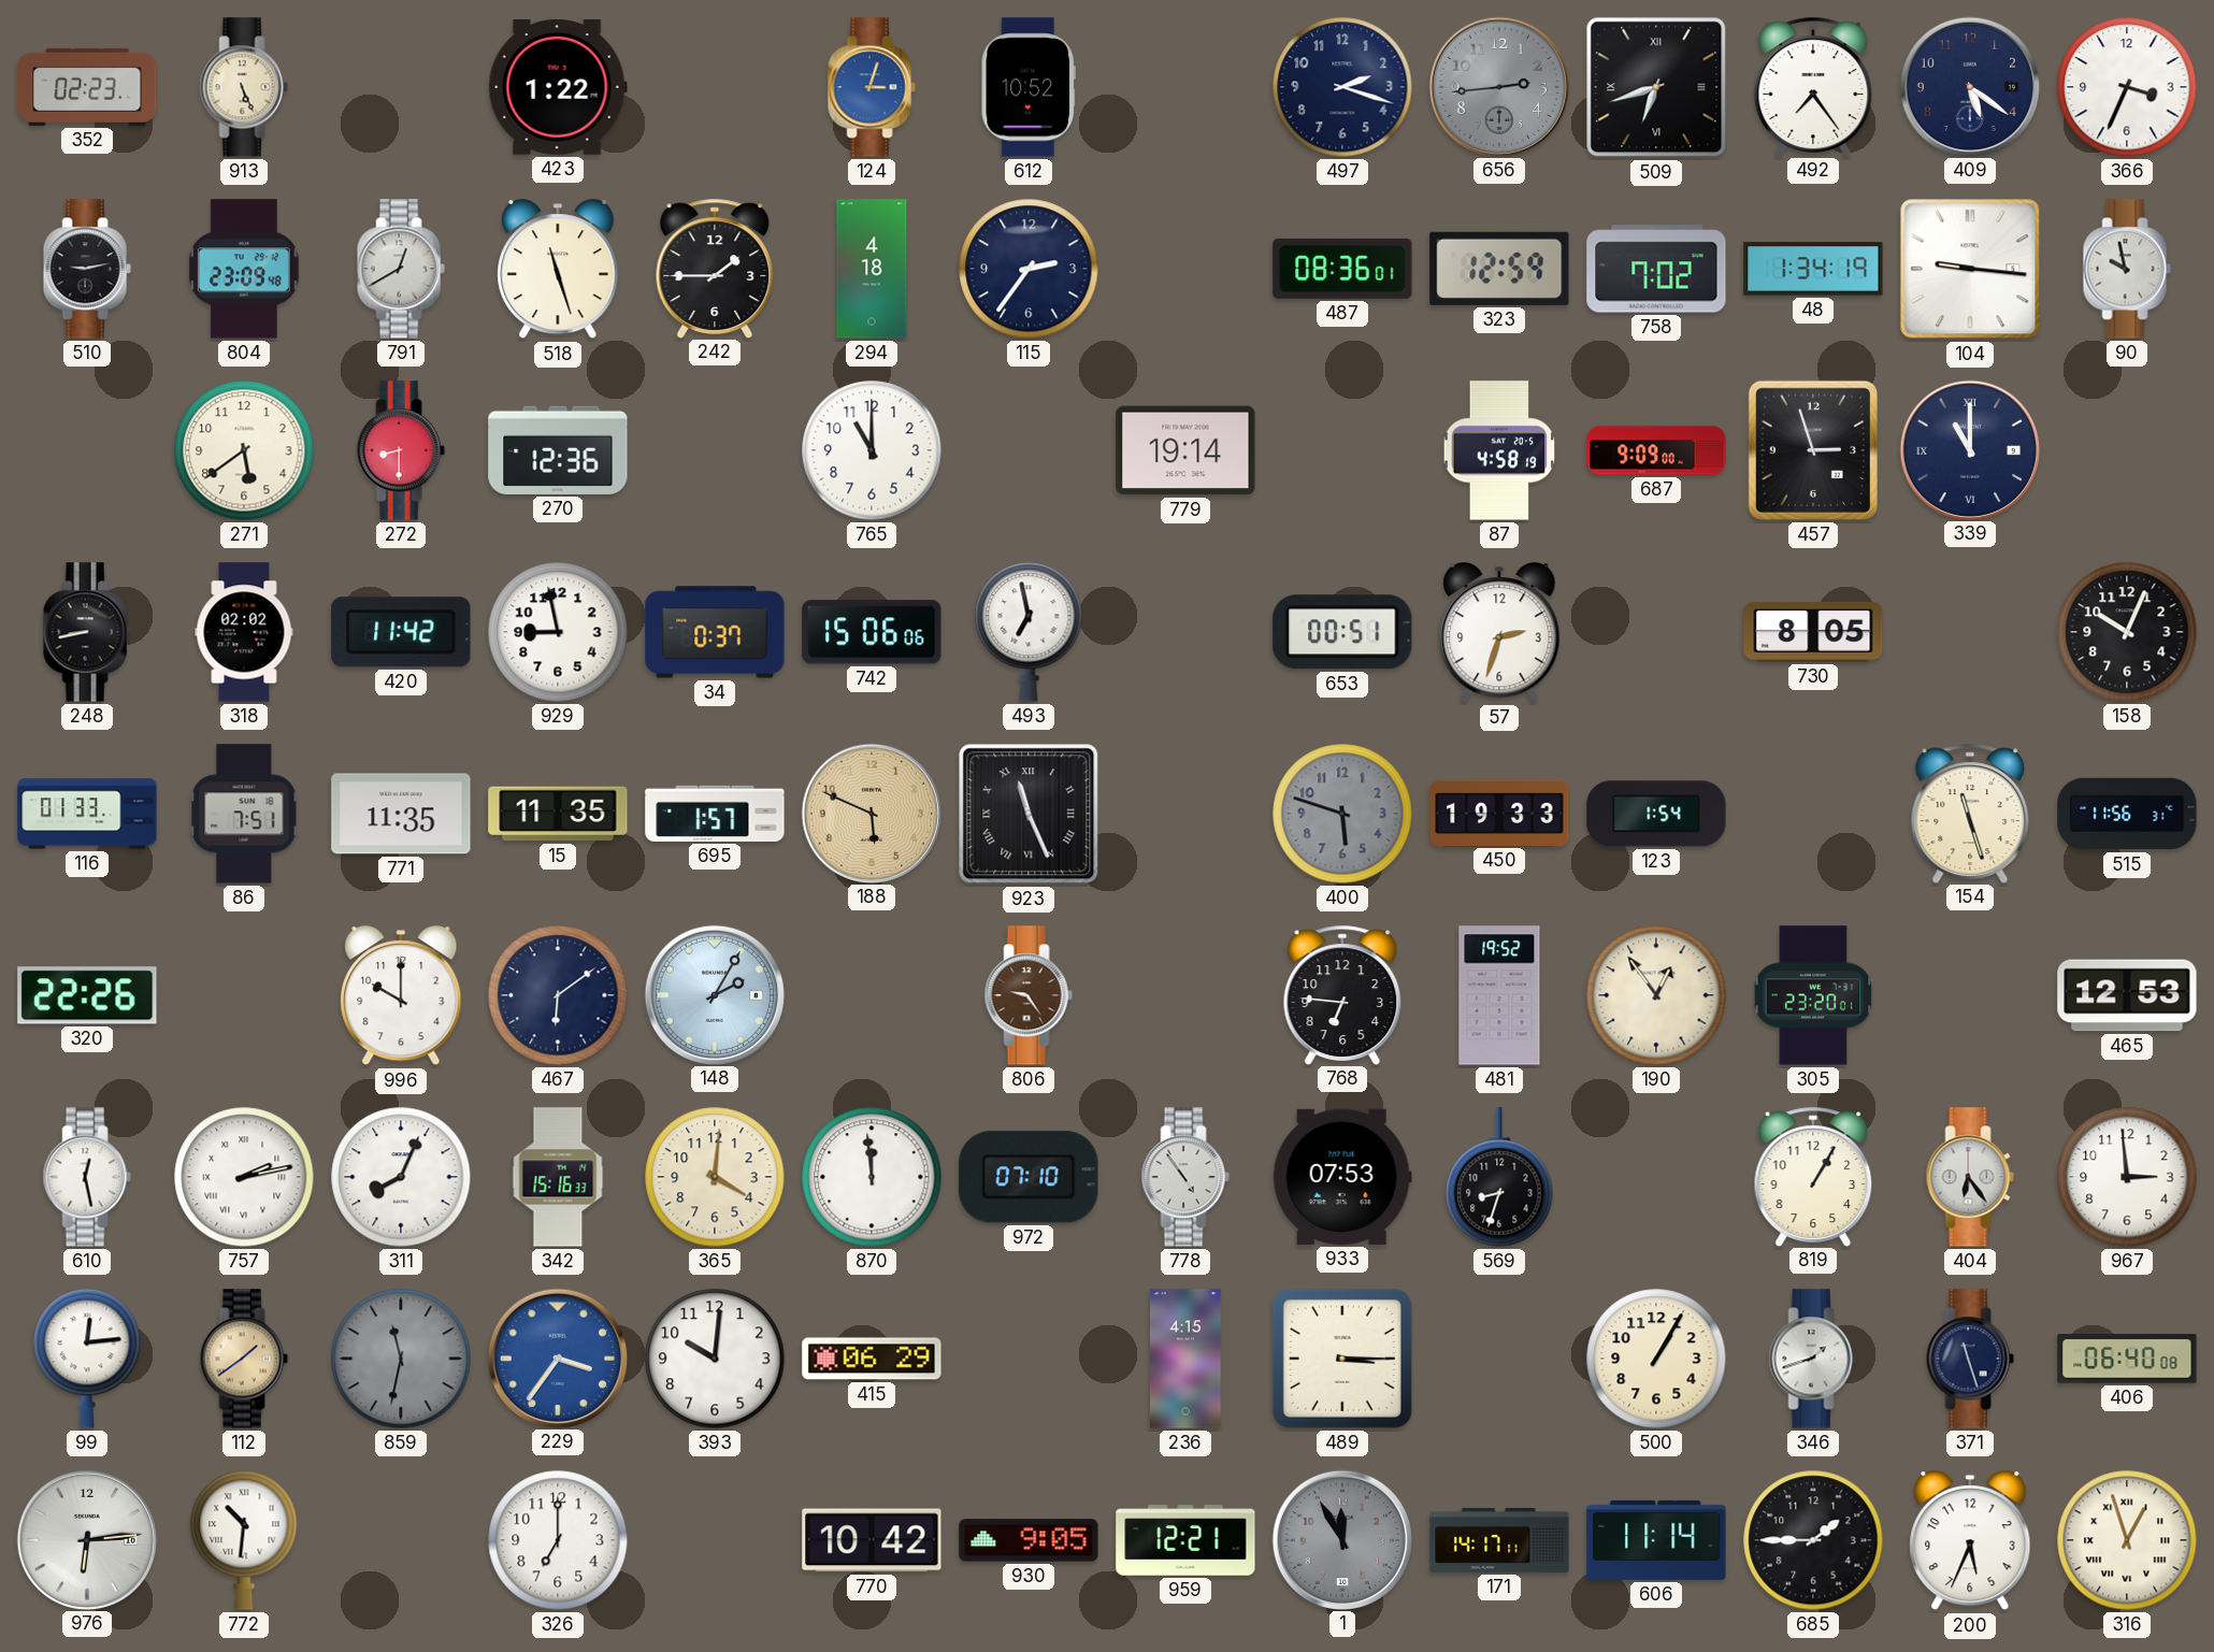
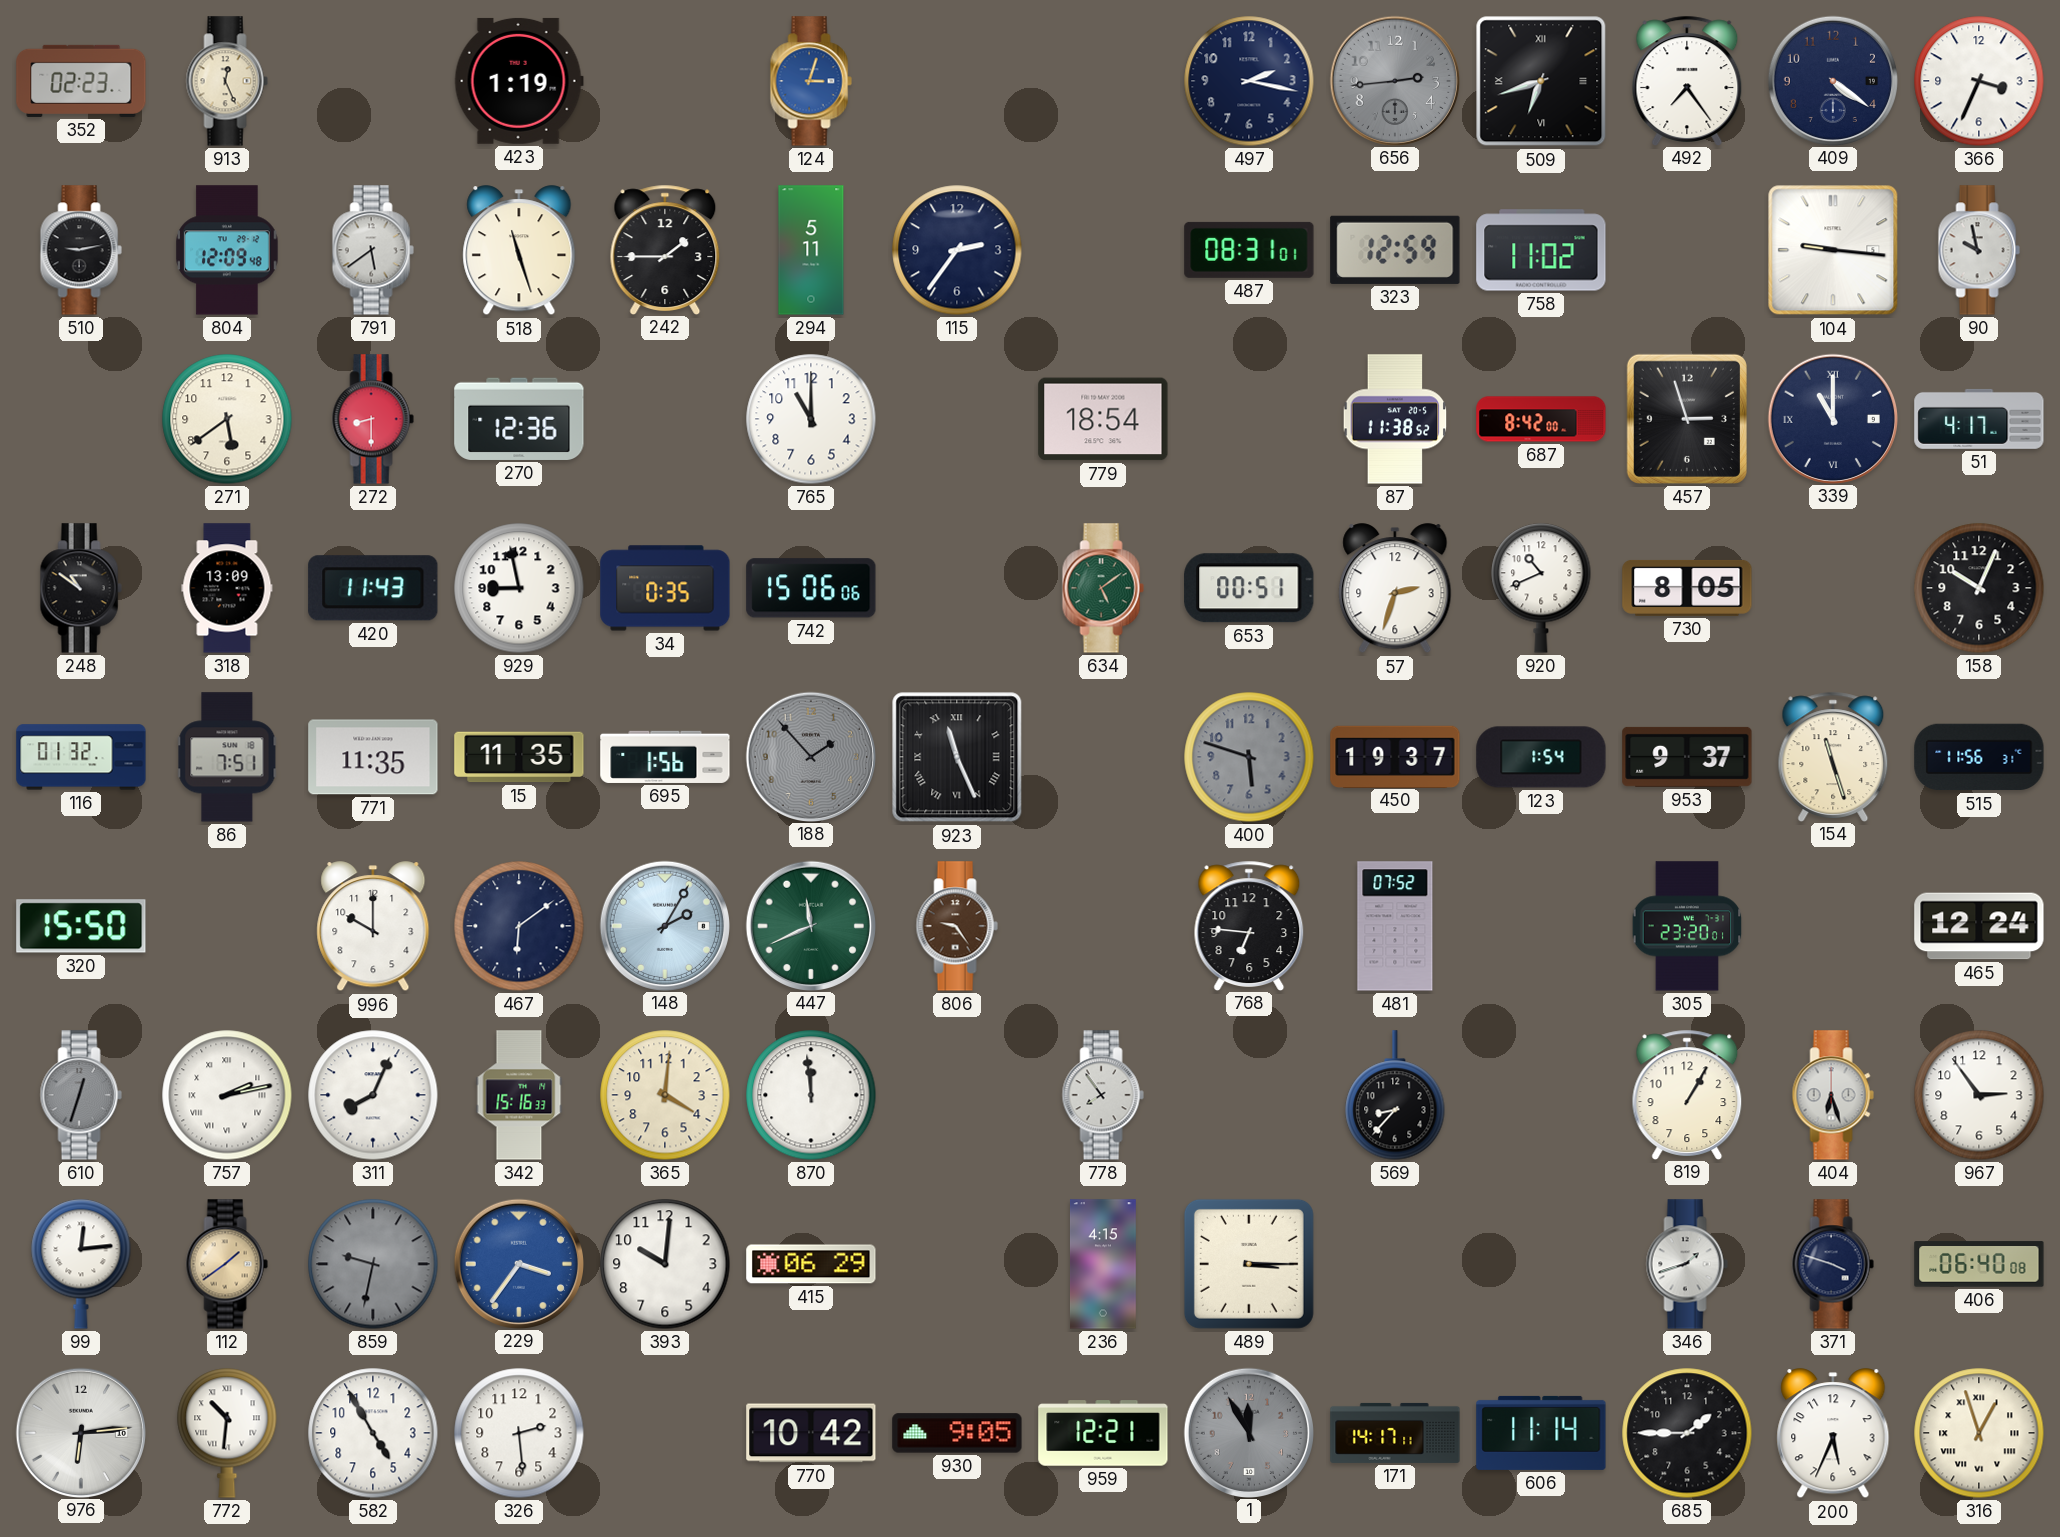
913: 5:26 -> 12:26 (227, 81)
423: 1:22 -> 1:19 (519, 81)
612: 10:52 -> none (1027, 87)
497: 2:18 -> 2:17 (1249, 81)
409: 5:21 -> 4:21 (1832, 80)
804: 23:09 -> 12:09 (227, 250)
791: 12:40 -> 5:39 (373, 250)
294: 4:18 -> 5:11 (811, 250)
487: 08:36 -> 08:31 (1249, 250)
758: 7:02 -> 11:02 (1541, 250)
48: 1:34 -> none (1813, 269)
779: 19:14 -> 18:54 (1103, 419)
87: 4:58 -> 11:38 (1395, 419)
687: 9:09 -> 8:42 (1541, 419)
51: none -> 4:17 (1979, 419)
248: 8:43 -> 10:51 (81, 588)
318: 02:02 -> 13:09 (227, 588)
420: 11:42 -> 11:43 (373, 588)
34: 0:37 -> 0:35 (665, 588)
493: 6:58 -> none (1029, 632)
634: none -> 5:09 (1103, 588)
920: none -> 10:41 (1541, 588)
116: 01:33 -> 01:32 (81, 757)
695: 1:57 -> 1:56 (665, 757)
188: 5:49 -> 1:53 (810, 756)
188 dial: champagne -> grey (810, 756)
450: 19:33 -> 19:37 (1395, 756)
953: none -> 9:37 (1687, 757)
320: 22:26 -> 15:50 (81, 926)
447: none -> 11:41 (810, 925)
481: 19:52 -> 07:52 (1395, 926)
190: 12:54 -> none (1656, 995)
465: 12:53 -> 12:24 (1979, 926)
610: 12:28 -> 12:33 (81, 1095)
610 dial: white -> grey (81, 1095)
972: 07:10 -> none (1029, 1177)
778: 4:54 -> 7:54 (1103, 1095)
933: 07:53 -> none (1342, 1177)
569: 8:33 -> 8:37 (1395, 1095)
404: 6:24 -> 6:27 (1833, 1095)
967: 2:59 -> 2:54 (1979, 1095)
859: 11:32 -> 9:32 (373, 1264)
500: 1:05 -> none (1656, 1359)
371: 11:27 -> 3:48 (1833, 1264)
582: none -> 4:55 (373, 1433)
326: 7:00 -> 2:29 (519, 1433)
